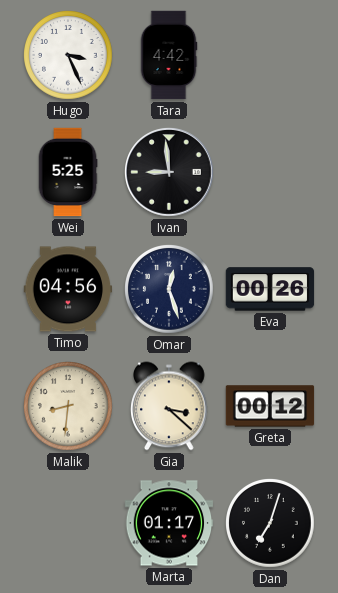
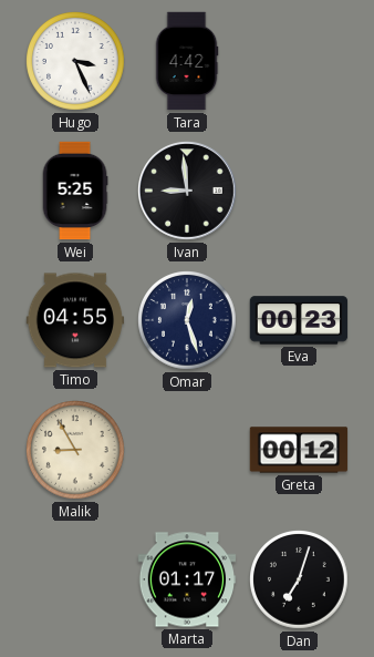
Timo: 04:56 -> 04:55 (75, 320)
Eva: 00:26 -> 00:23 (299, 320)
Malik: 8:31 -> 8:55 (76, 451)
Gia: 3:22 -> none (169, 406)
